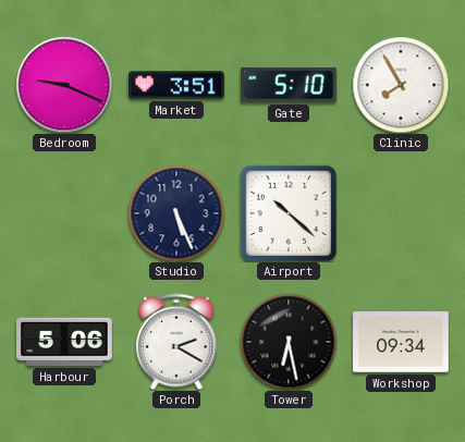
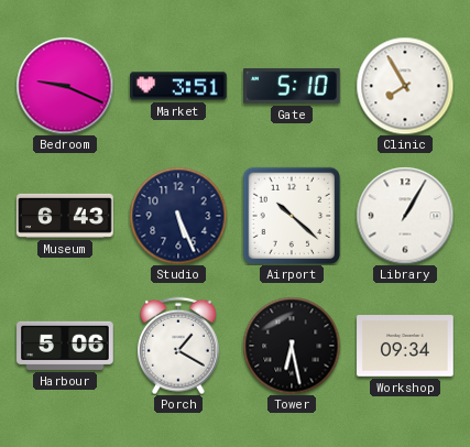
Museum: none -> 6:43 (65, 216)
Library: none -> 1:05 (405, 216)
Porch: 2:20 -> 1:20 (178, 346)
